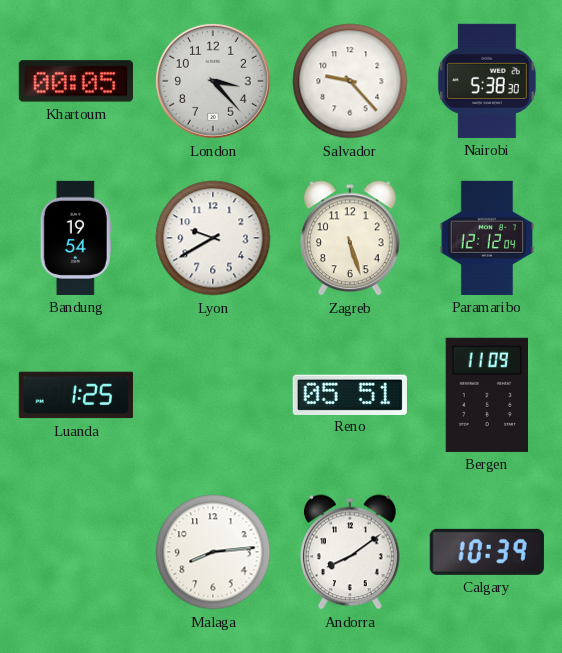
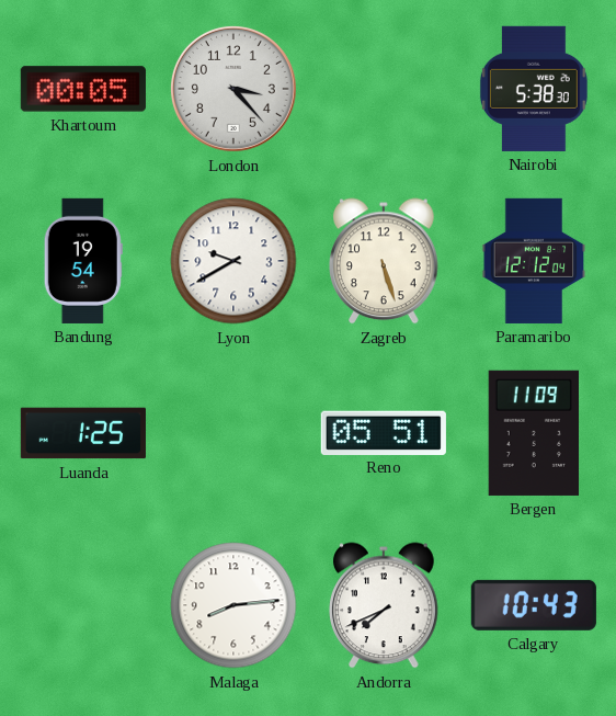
Salvador: 9:23 -> none (350, 81)
Andorra: 8:09 -> 7:41 (384, 605)
Calgary: 10:39 -> 10:43 (534, 605)
